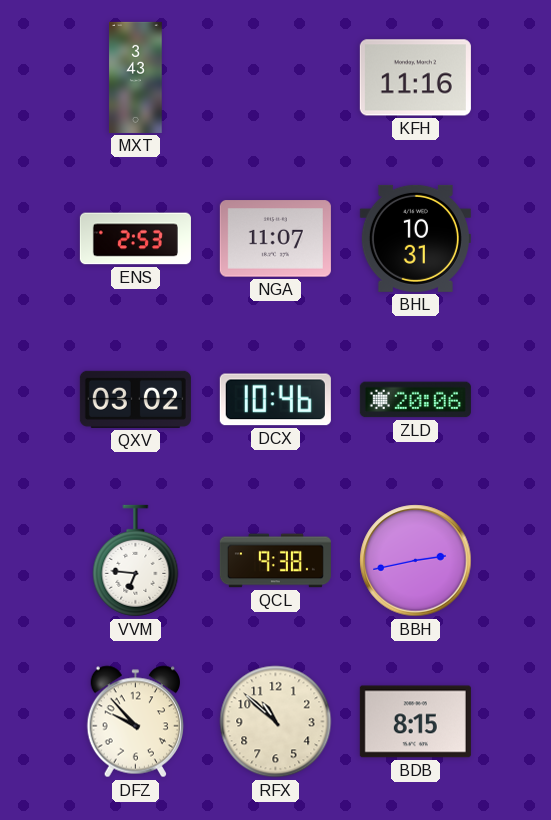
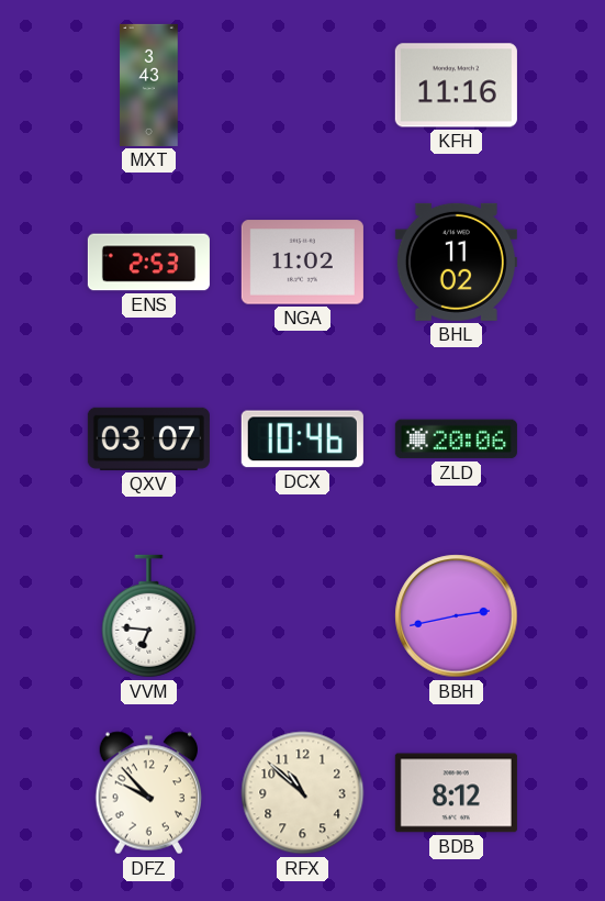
NGA: 11:07 -> 11:02 (302, 263)
BHL: 10:31 -> 11:02 (456, 262)
QXV: 03:02 -> 03:07 (148, 438)
QCL: 9:38 -> none (275, 561)
BDB: 8:15 -> 8:12 (456, 793)
